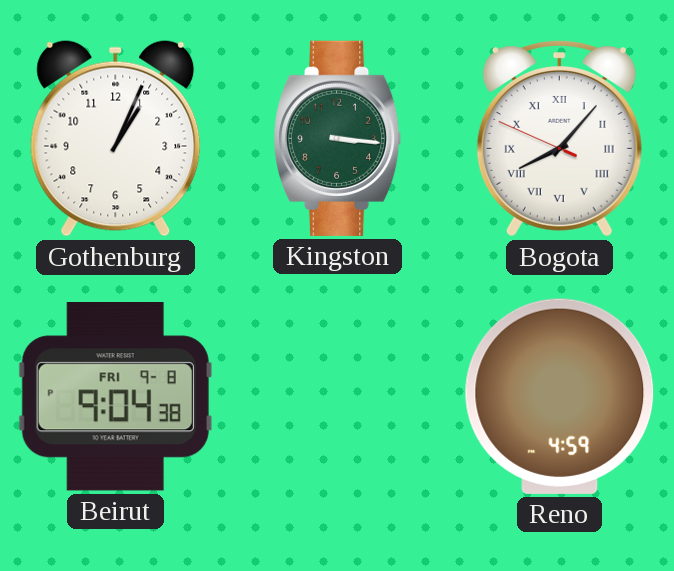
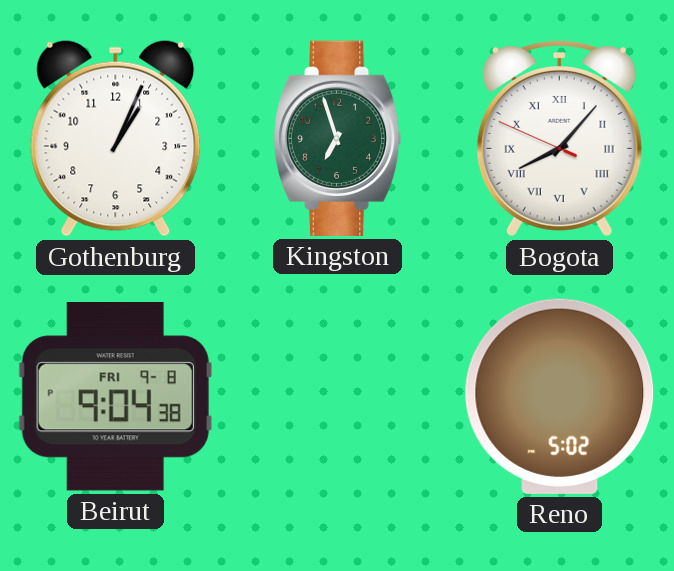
Kingston: 3:16 -> 6:57 (338, 138)
Reno: 4:59 -> 5:02 (560, 396)
